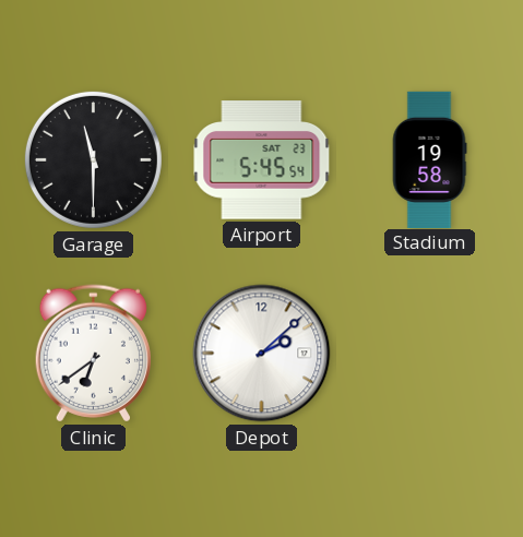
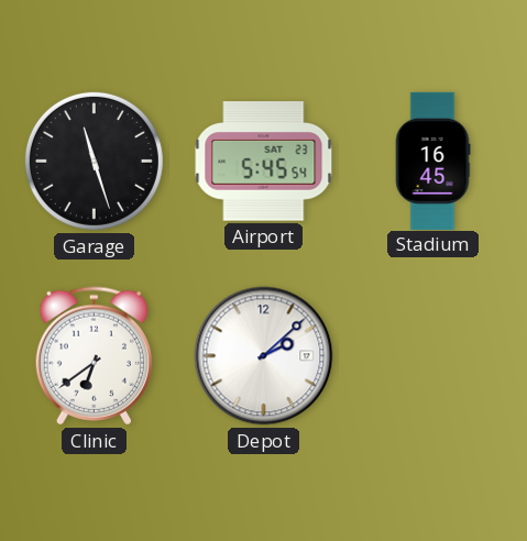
Garage: 11:30 -> 11:27 (94, 161)
Stadium: 19:58 -> 16:45 (432, 161)
